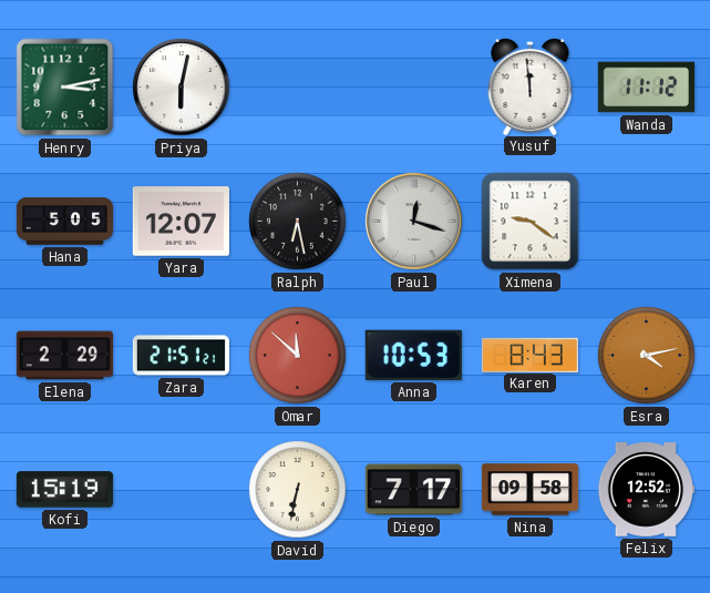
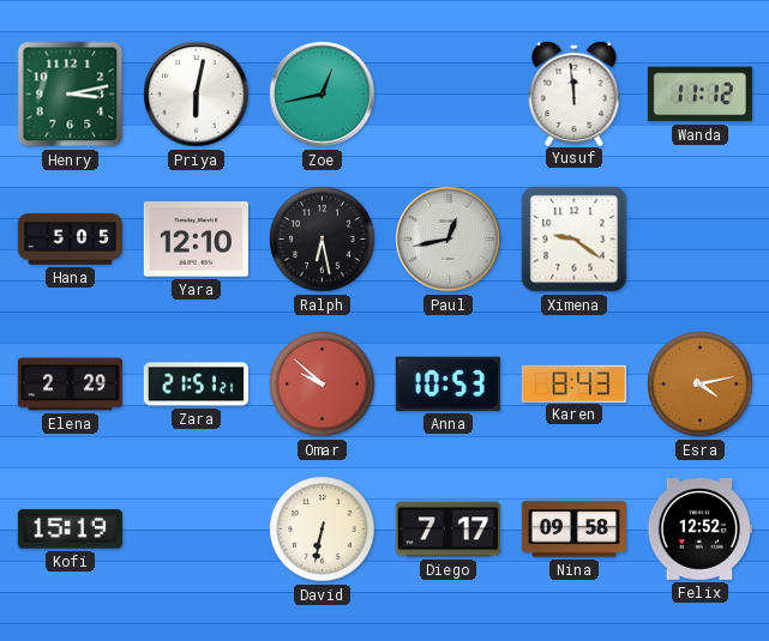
Zoe: none -> 12:43 (323, 95)
Yara: 12:07 -> 12:10 (196, 240)
Paul: 12:18 -> 12:43 (449, 240)
Omar: 11:52 -> 9:52 (323, 385)
